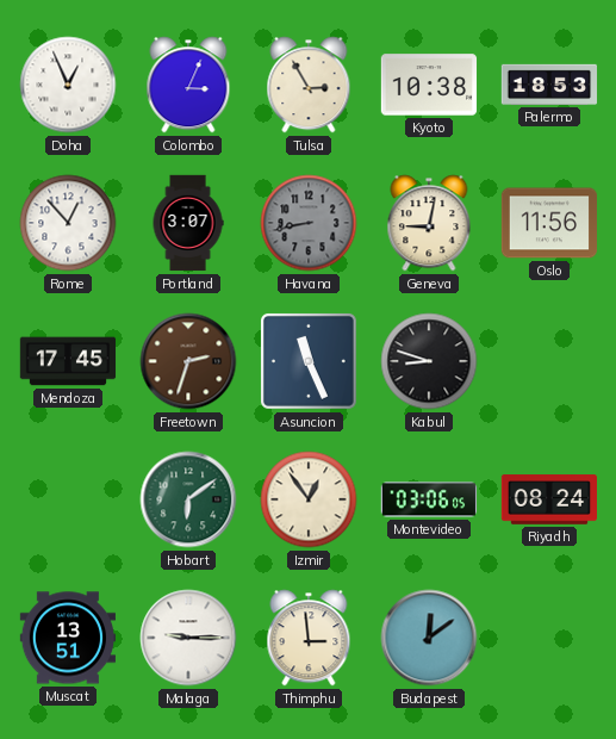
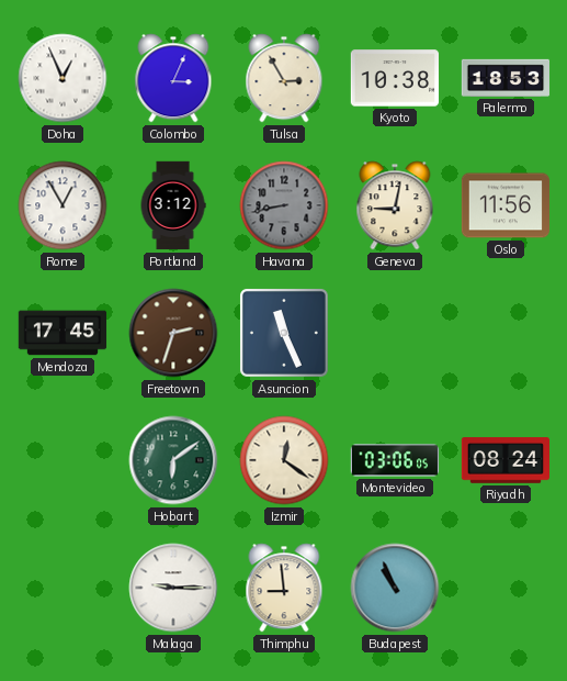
Rome: 12:53 -> 12:55 (63, 205)
Portland: 3:07 -> 3:12 (173, 205)
Kabul: 8:48 -> none (429, 361)
Izmir: 12:54 -> 12:21 (284, 460)
Muscat: 13:51 -> none (67, 638)
Thimphu: 2:59 -> 8:59 (284, 588)
Budapest: 12:09 -> 10:56 (395, 588)
